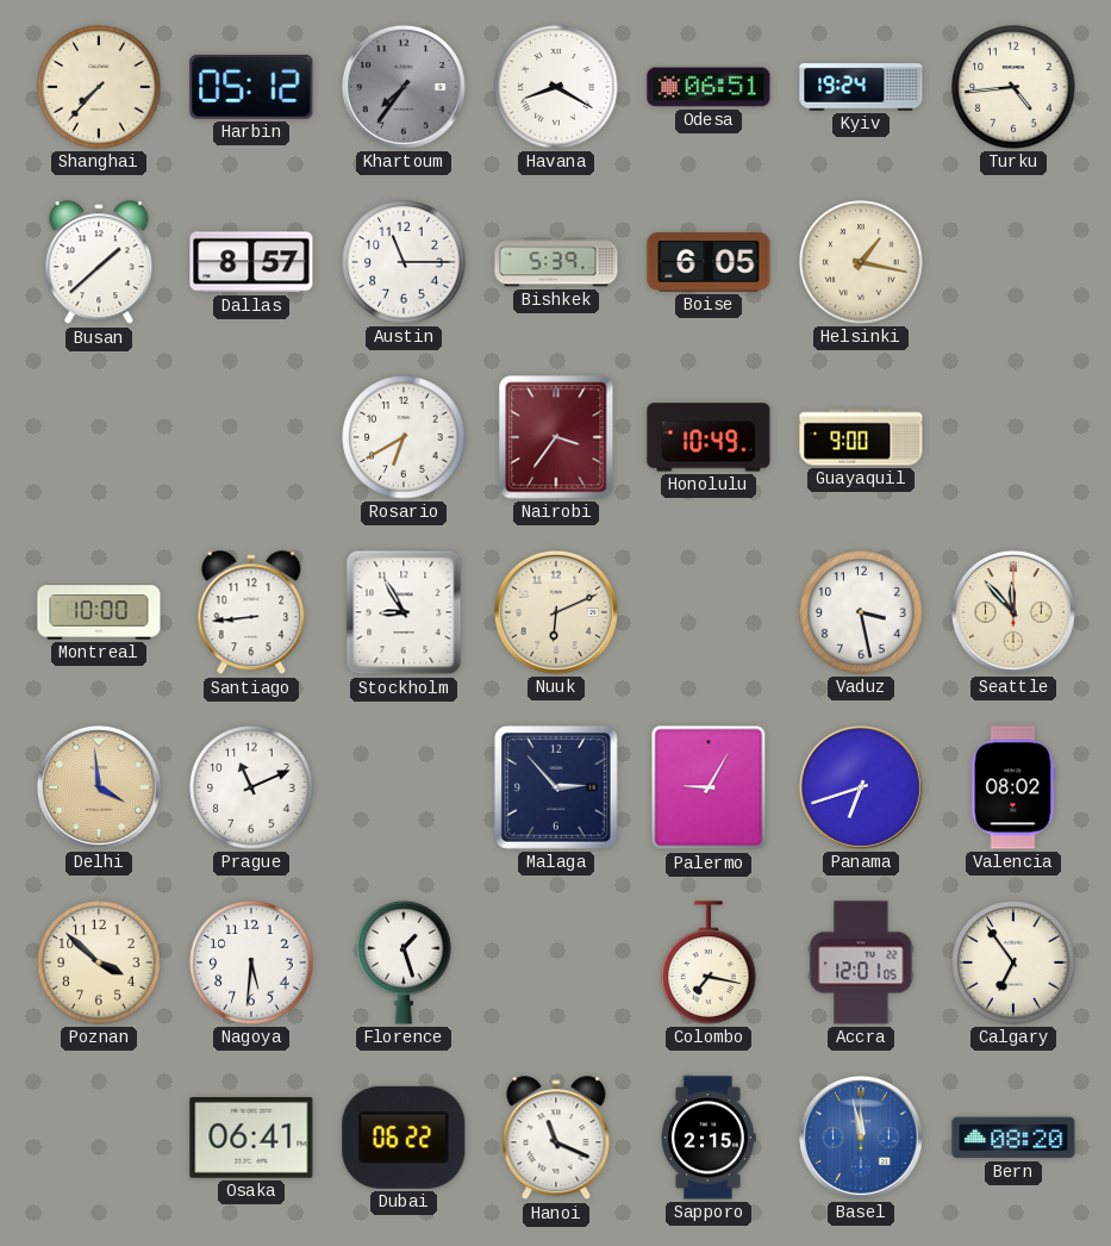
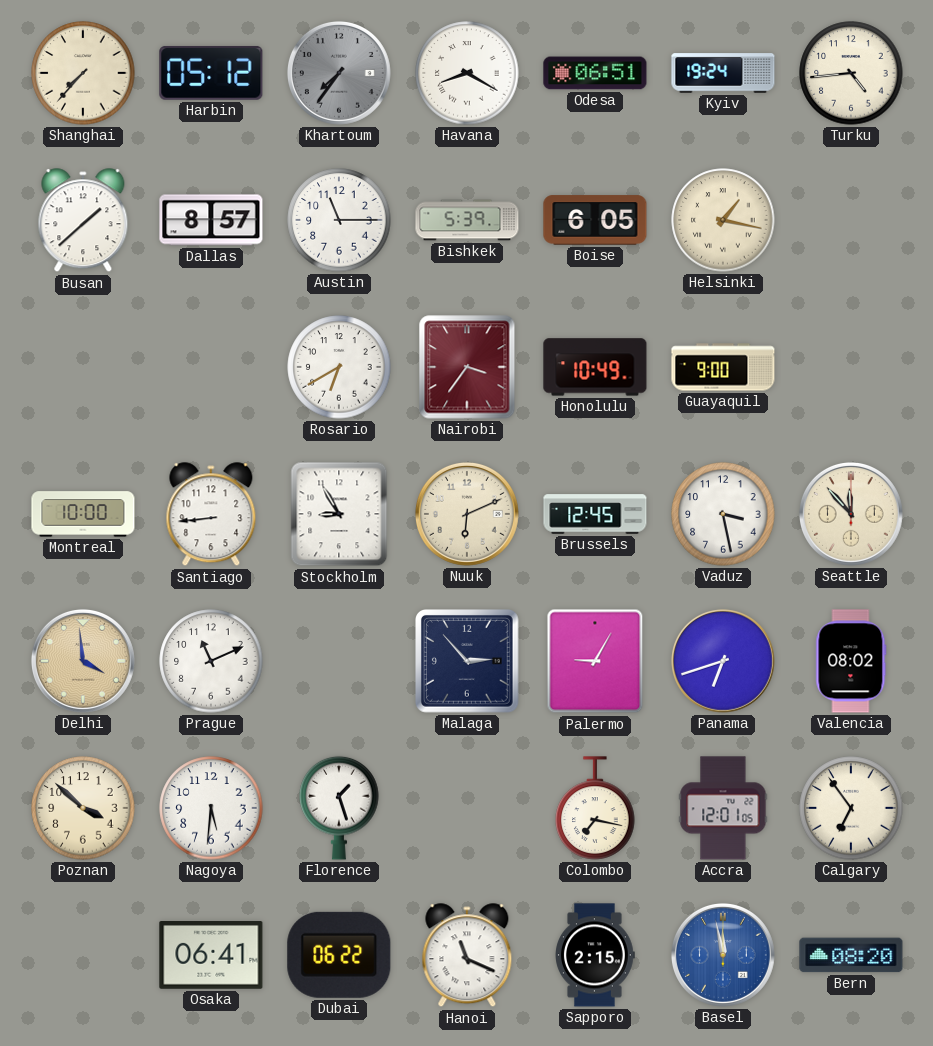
Brussels: none -> 12:45 (595, 514)
